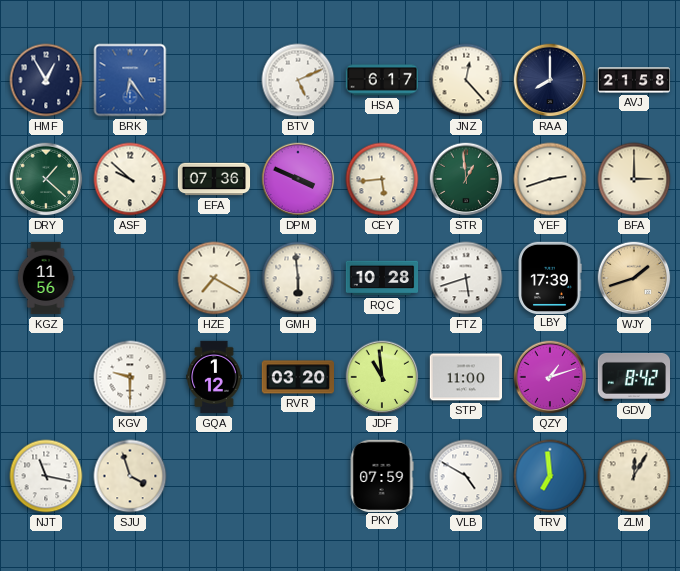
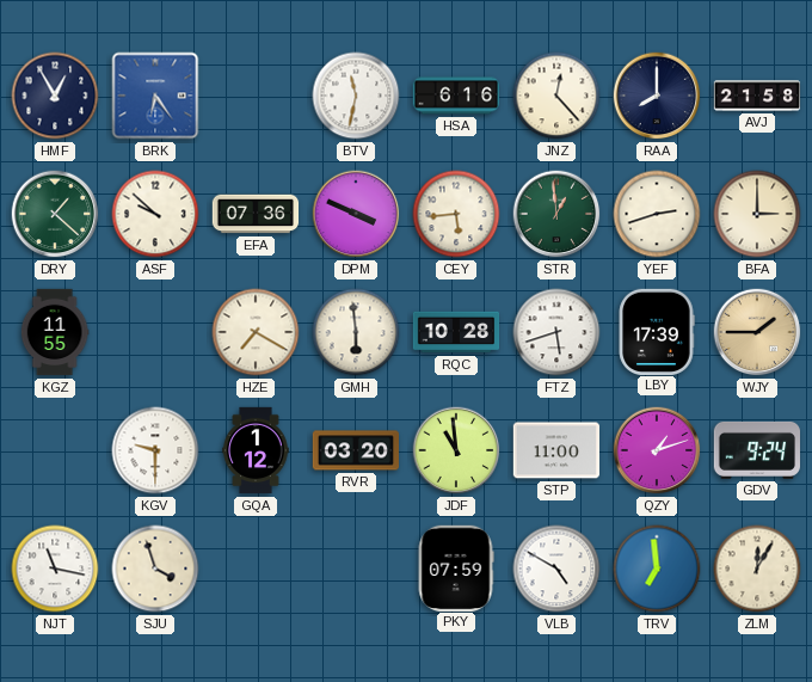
BTV: 5:11 -> 11:32 (356, 96)
HSA: 6:17 -> 6:16 (456, 96)
KGZ: 11:56 -> 11:55 (55, 332)
WJY: 1:42 -> 1:45 (757, 332)
GDV: 8:42 -> 9:24 (757, 450)
